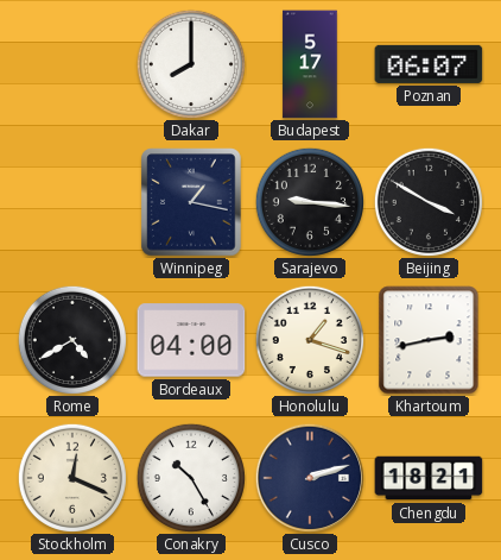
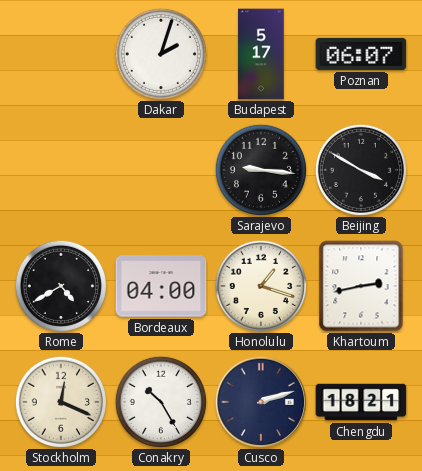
Dakar: 8:00 -> 2:03 (161, 54)
Winnipeg: 1:17 -> none (191, 202)
